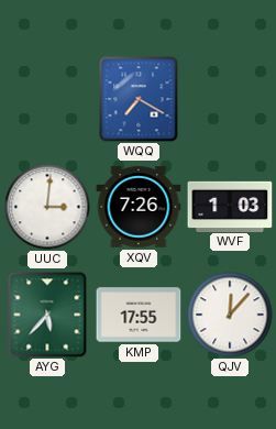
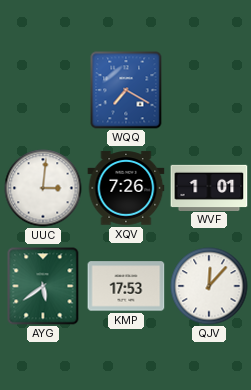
WVF: 1:03 -> 1:01 (209, 187)
AYG: 5:37 -> 5:39 (43, 286)
KMP: 17:55 -> 17:53 (126, 286)
